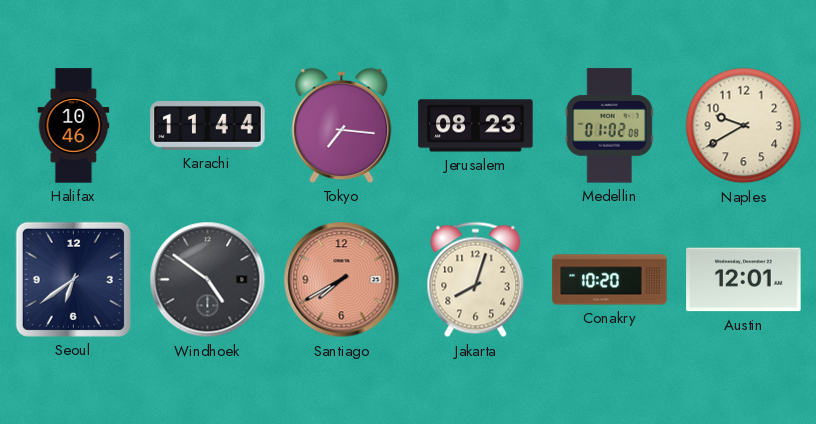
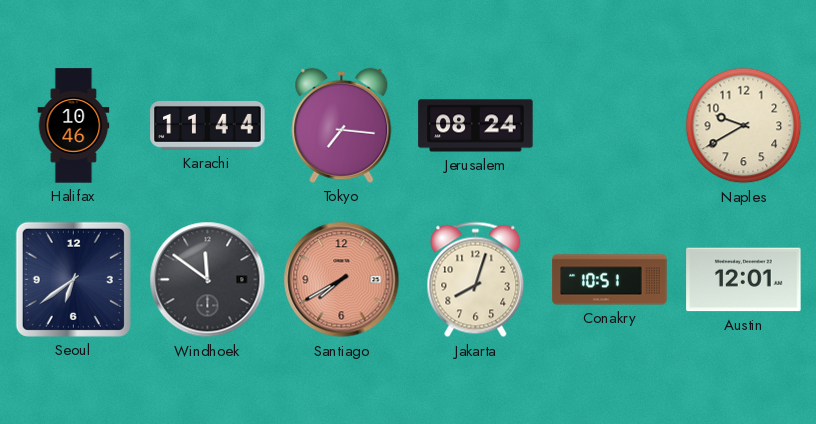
Jerusalem: 08:23 -> 08:24 (476, 126)
Medellin: 01:02 -> none (609, 126)
Windhoek: 4:51 -> 11:51 (208, 280)
Conakry: 10:20 -> 10:51 (610, 280)
